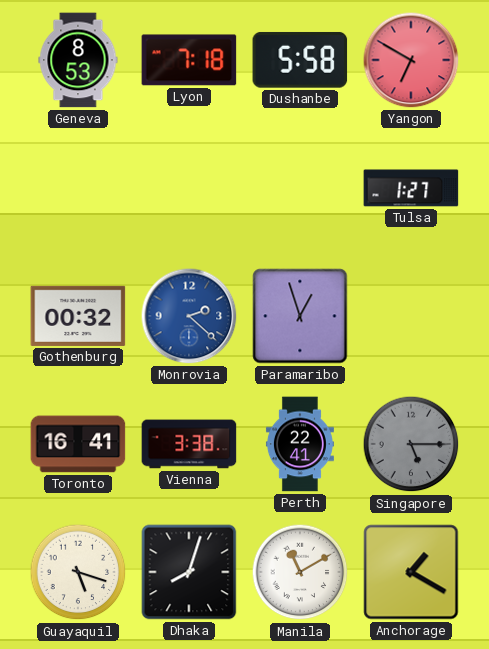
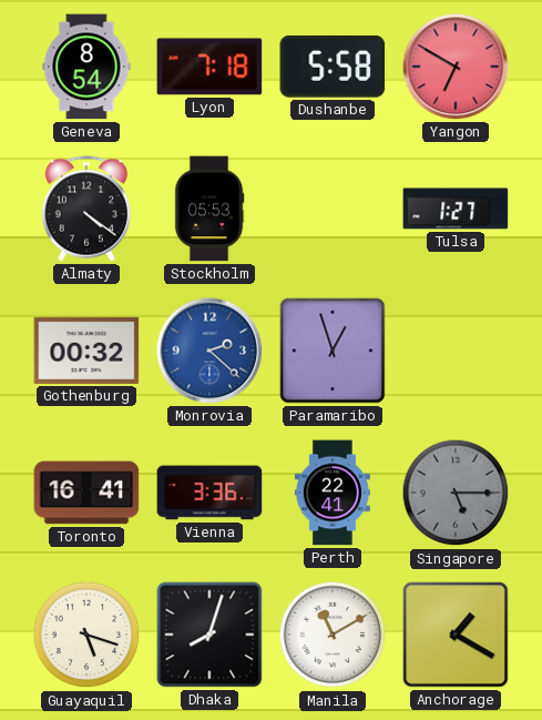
Geneva: 8:53 -> 8:54 (86, 67)
Almaty: none -> 4:21 (85, 209)
Stockholm: none -> 05:53 (209, 209)
Vienna: 3:38 -> 3:36 (209, 493)
